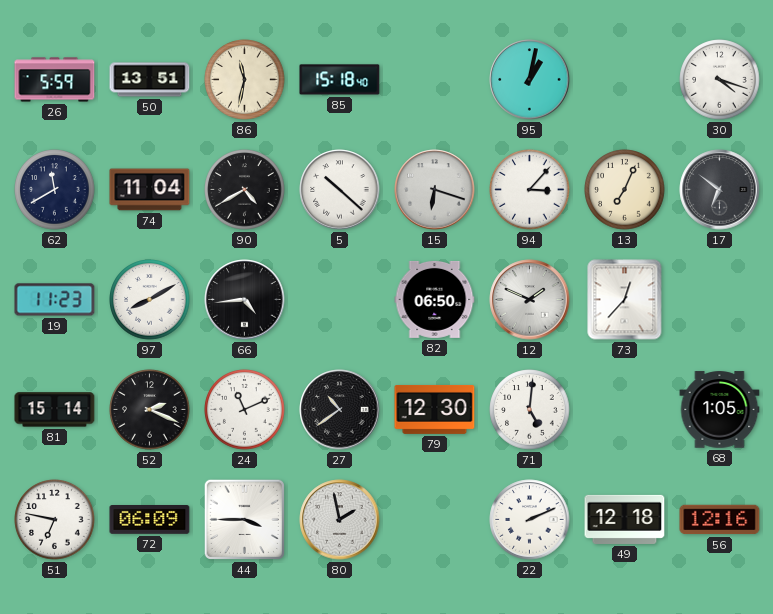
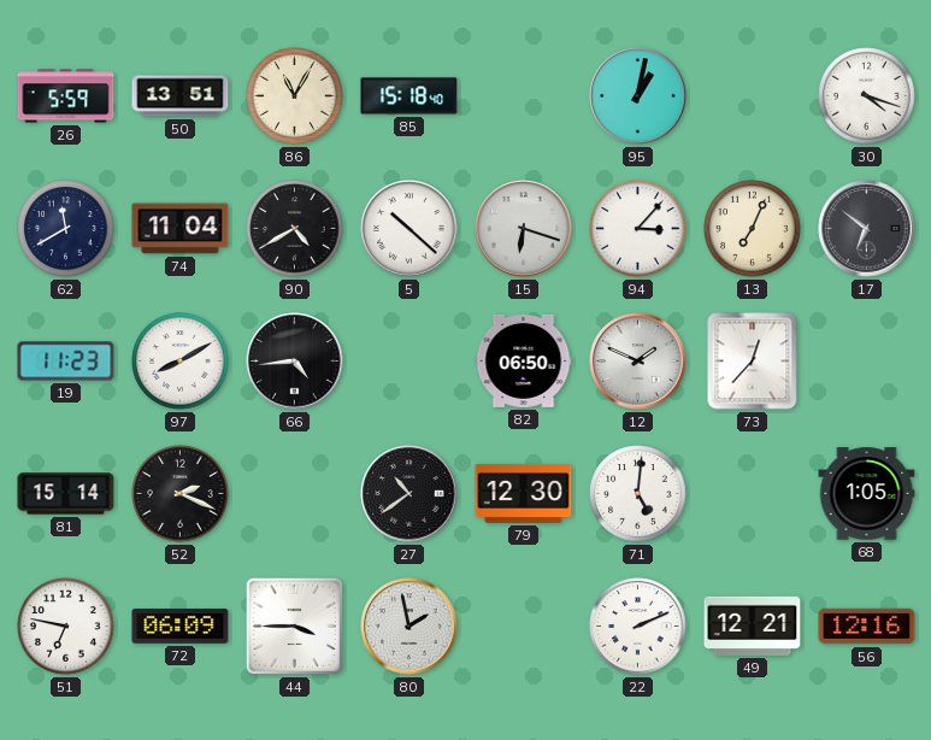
86: 11:32 -> 11:05 (295, 96)
24: 11:11 -> none (245, 410)
49: 12:18 -> 12:21 (753, 626)
